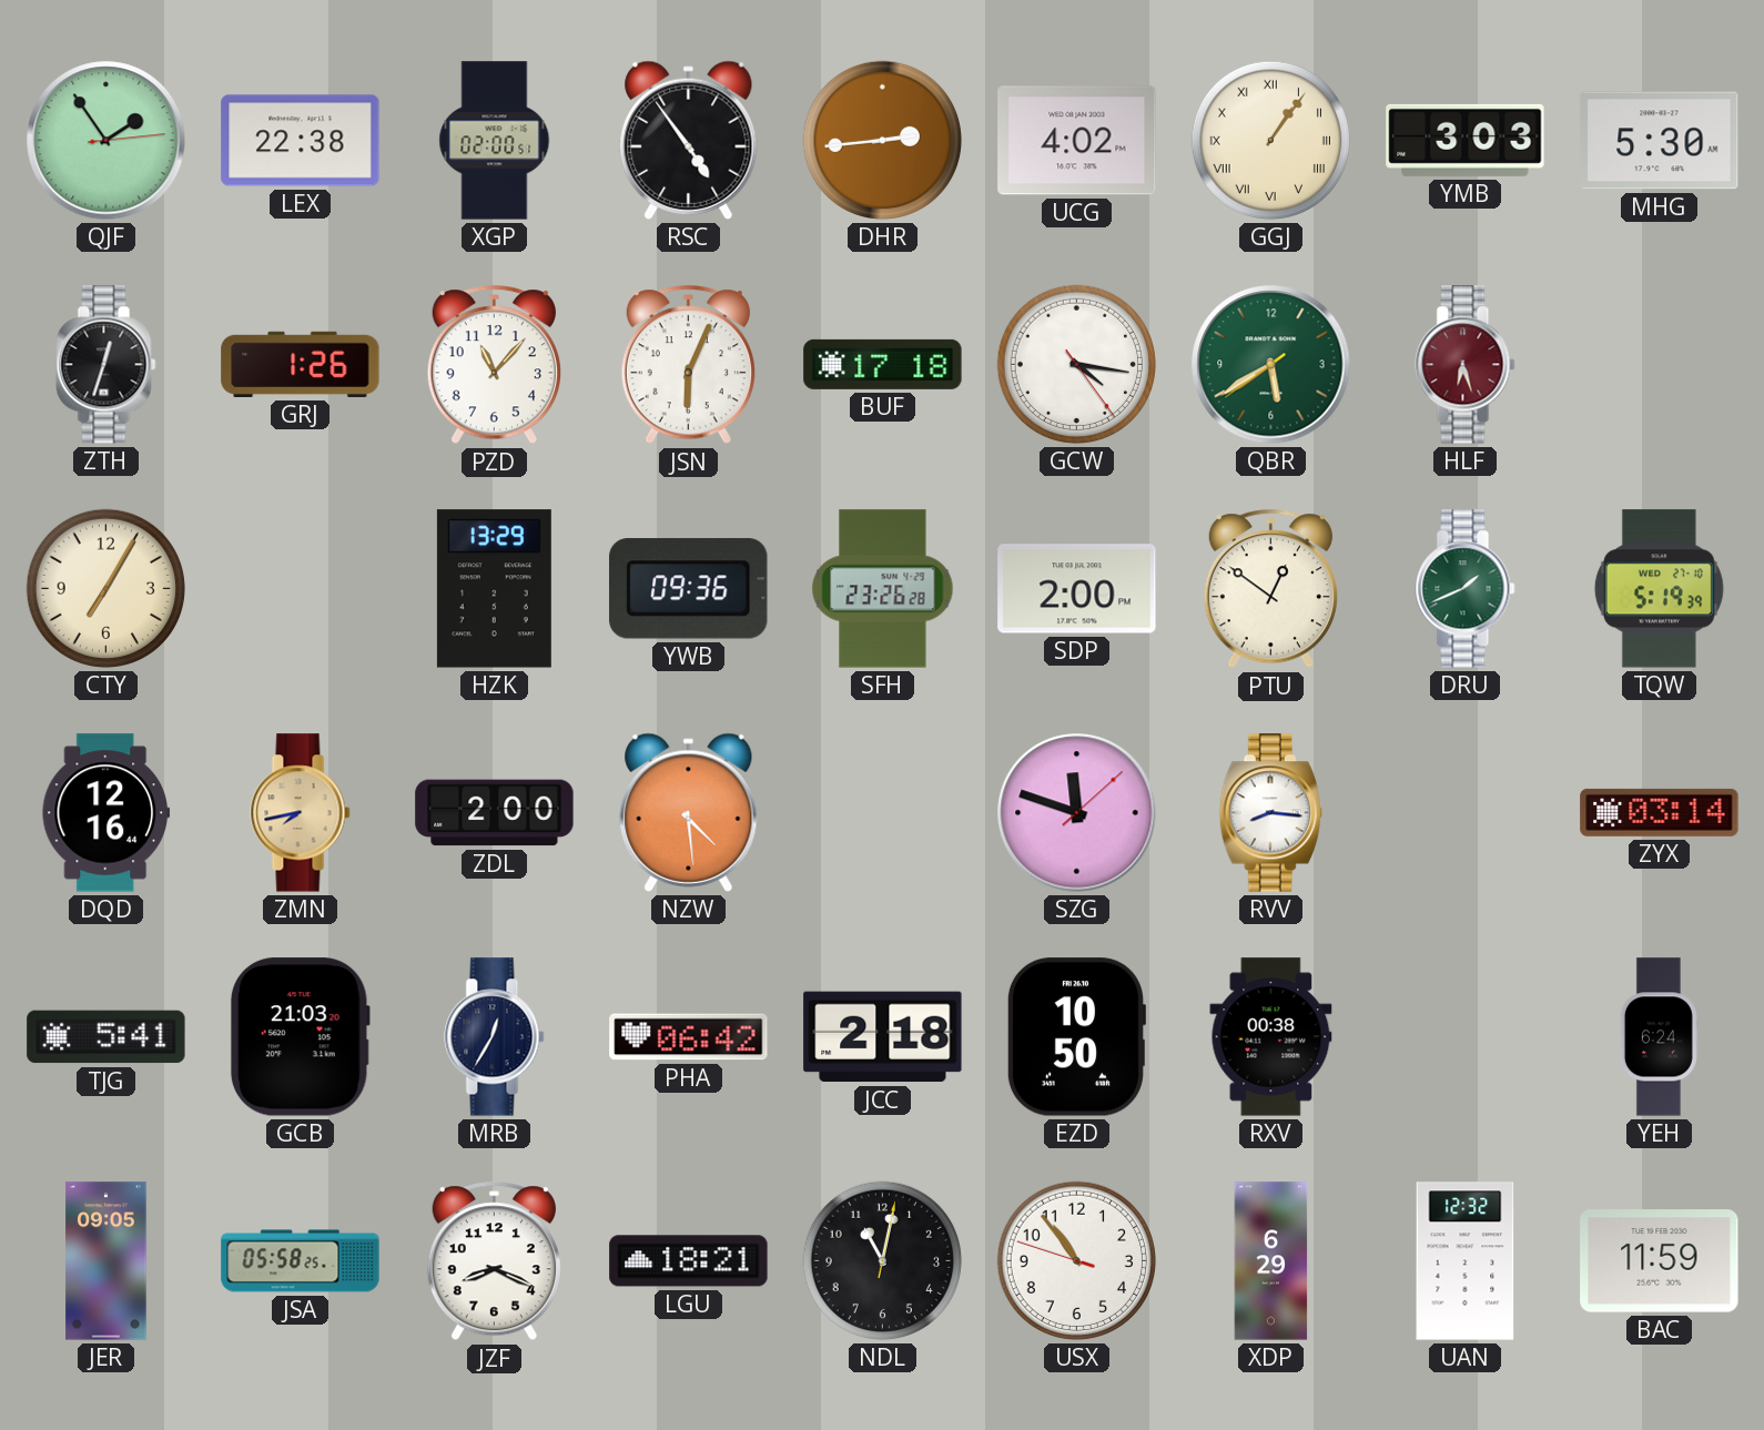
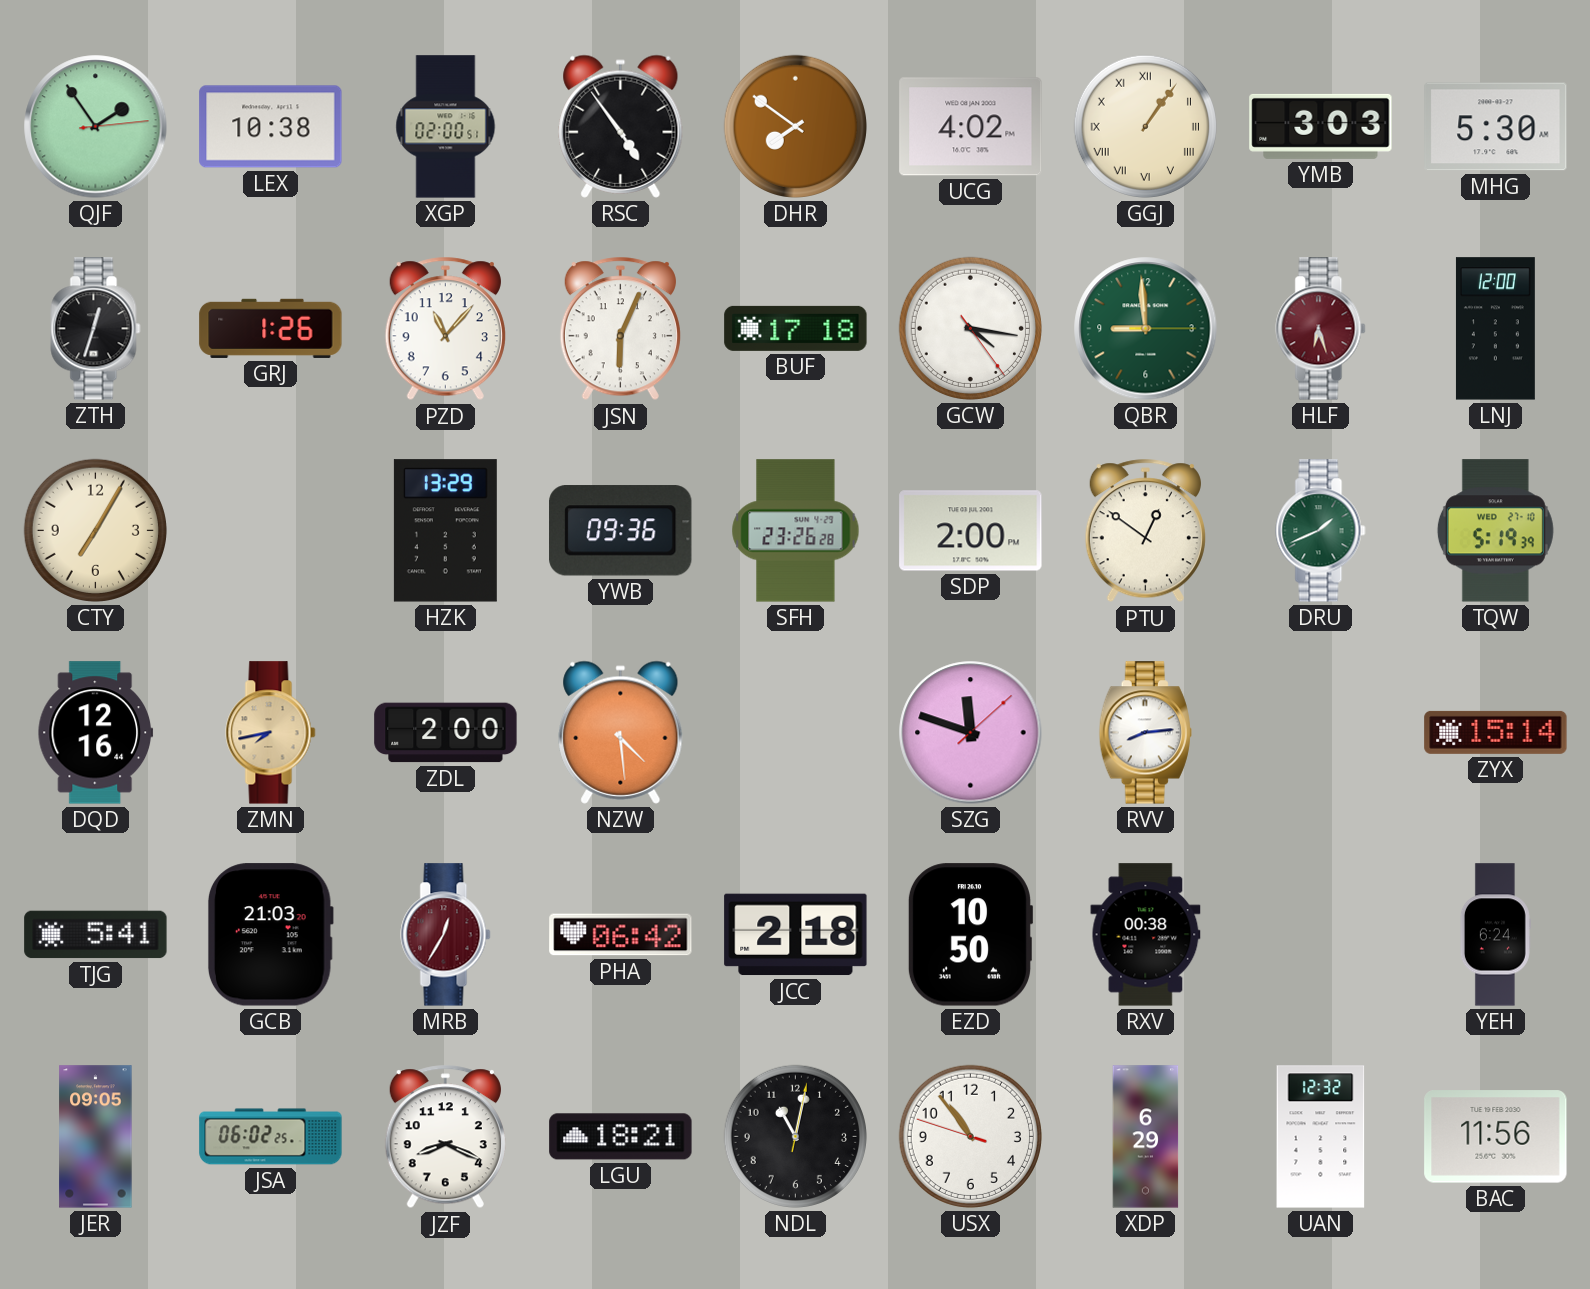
LEX: 22:38 -> 10:38 (271, 127)
DHR: 2:44 -> 7:51 (795, 126)
QBR: 5:39 -> 8:59 (1146, 329)
LNJ: none -> 12:00 (1495, 329)
RVV: 8:16 -> 8:14 (1145, 733)
ZYX: 03:14 -> 15:14 (1496, 732)
MRB dial: navy -> burgundy (446, 935)
JSA: 05:58 -> 06:02 (271, 1137)
BAC: 11:59 -> 11:56 (1496, 1137)
